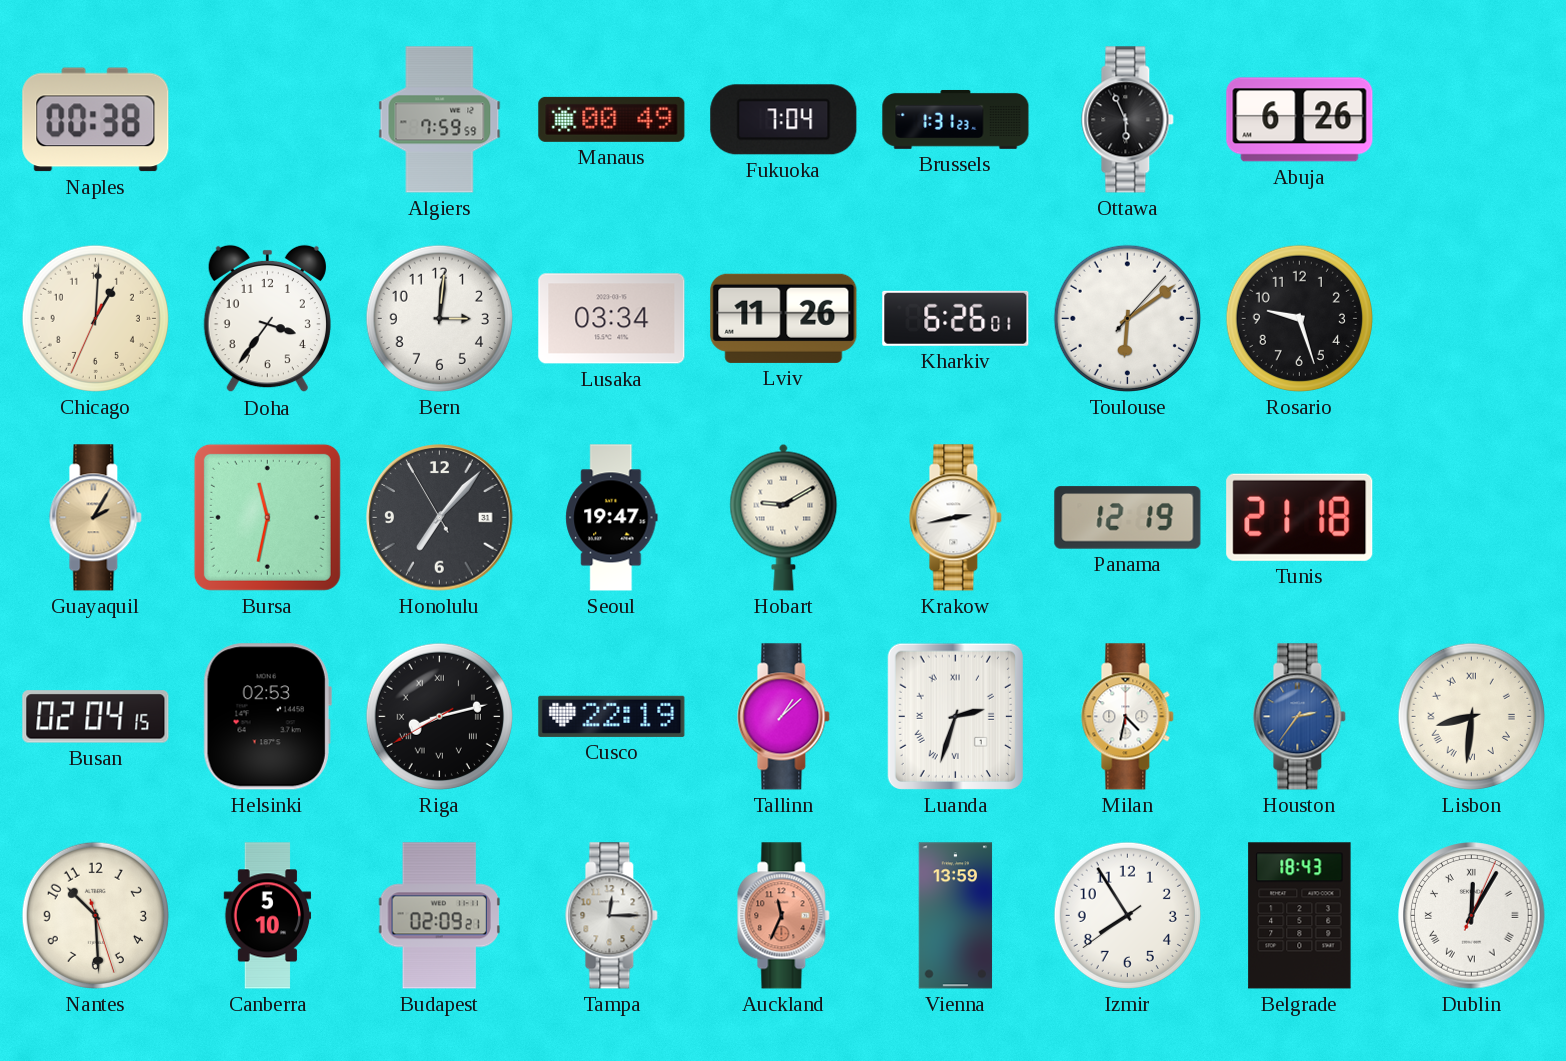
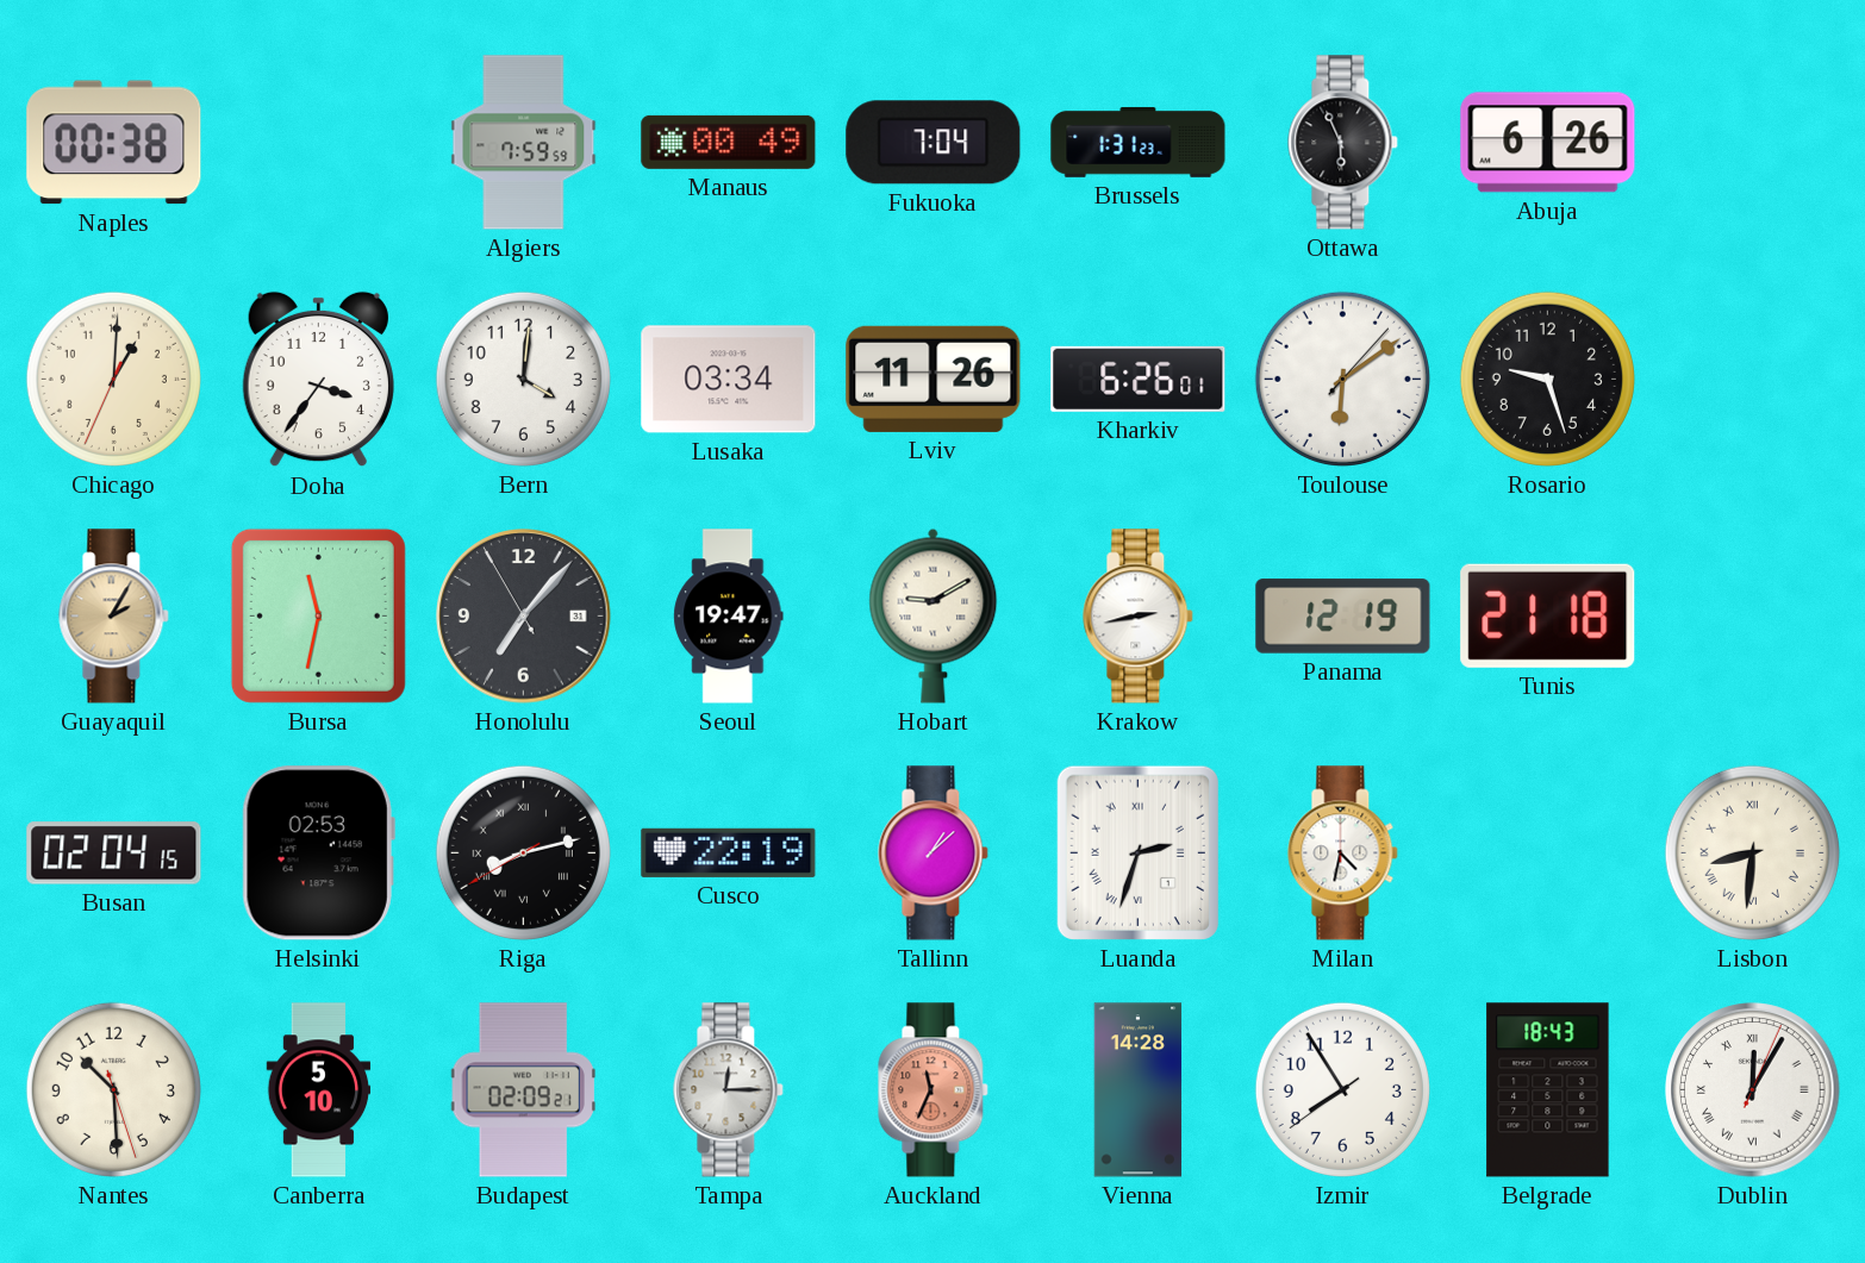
Bern: 3:01 -> 4:01 (523, 379)
Houston: 2:36 -> none (1300, 717)
Vienna: 13:59 -> 14:28 (1139, 1090)
